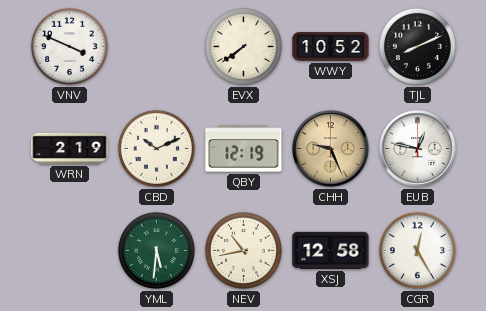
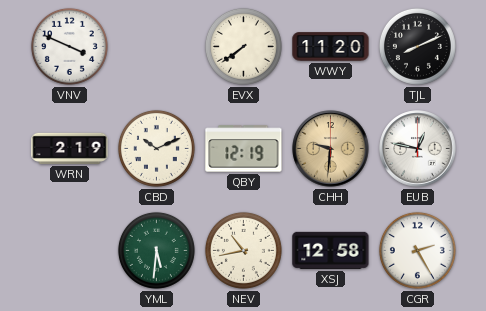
WWY: 10:52 -> 11:20 (331, 47)
CHH: 9:26 -> 9:31 (331, 149)
CGR: 12:25 -> 2:25 (417, 250)
